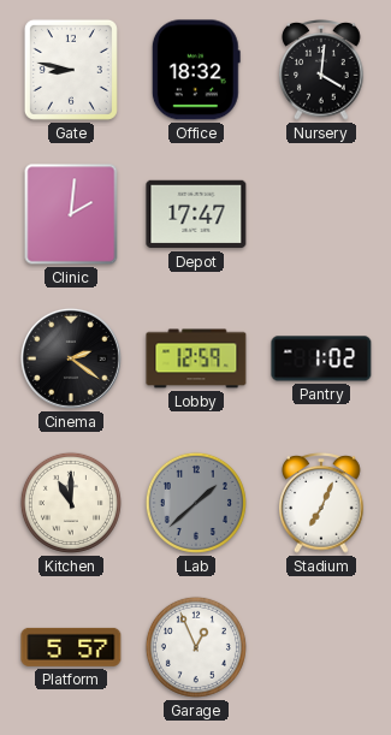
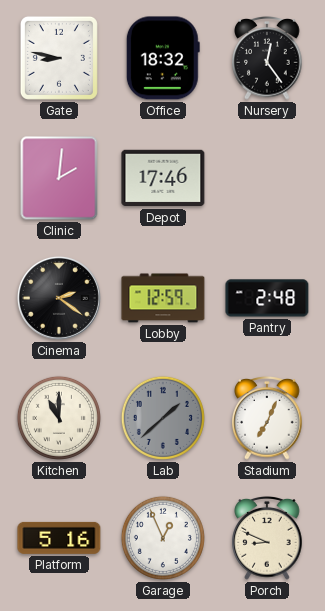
Nursery: 4:01 -> 12:24 (267, 59)
Depot: 17:47 -> 17:46 (163, 178)
Pantry: 1:02 -> 2:48 (267, 298)
Platform: 5:57 -> 5:16 (59, 538)
Porch: none -> 8:49 (267, 539)
